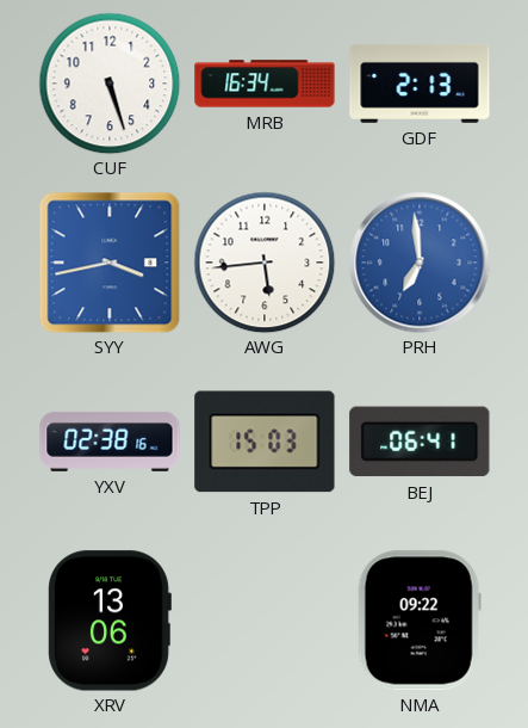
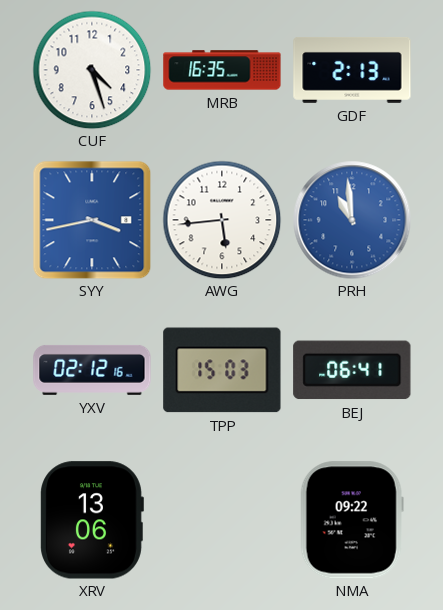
CUF: 5:27 -> 4:27 (92, 70)
MRB: 16:34 -> 16:35 (222, 70)
PRH: 6:59 -> 10:59 (352, 220)
YXV: 02:38 -> 02:12 (92, 370)
